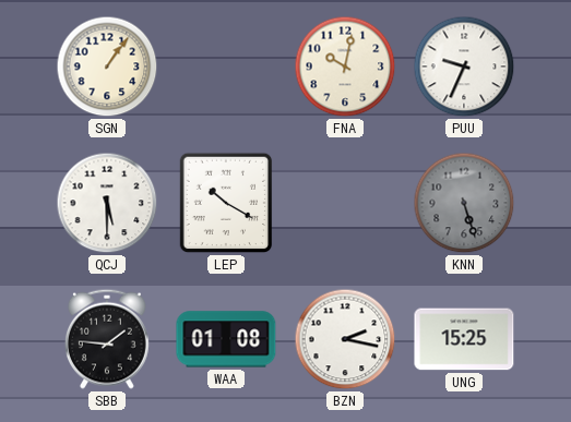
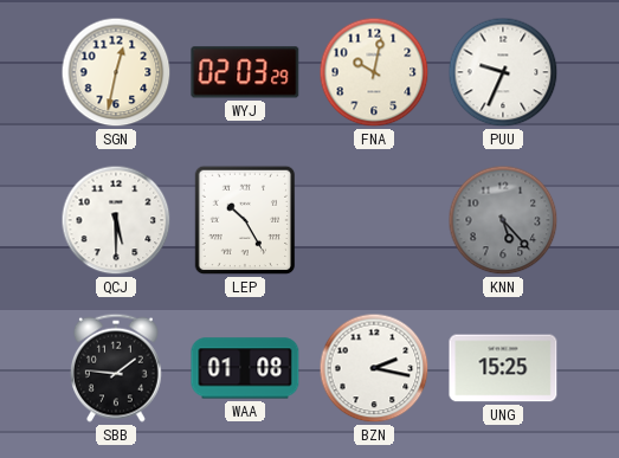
SGN: 1:06 -> 12:32 (116, 72)
WYJ: none -> 02:03 (245, 72)
LEP: 10:20 -> 10:25 (245, 220)
KNN: 5:27 -> 5:23 (503, 220)
